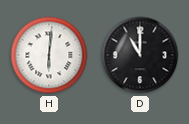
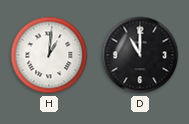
H: 6:01 -> 1:01 (49, 55)
